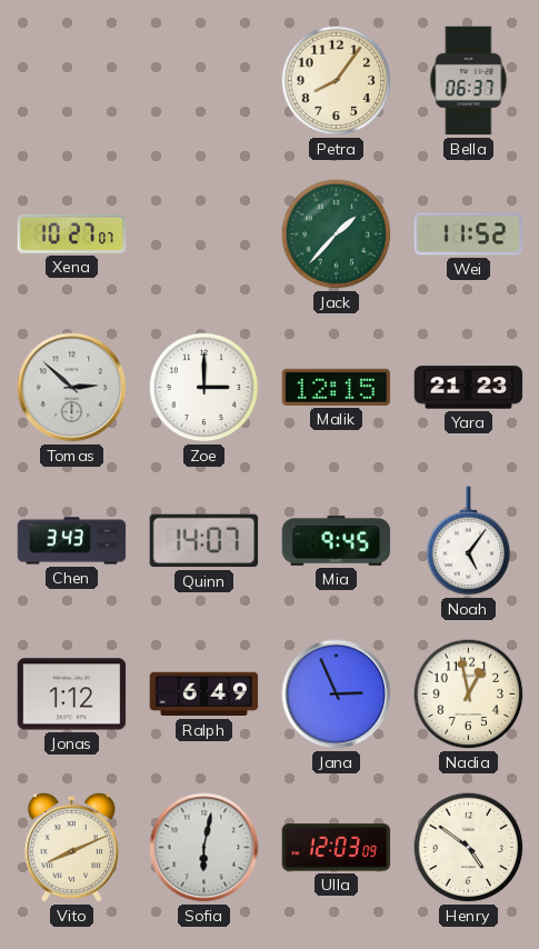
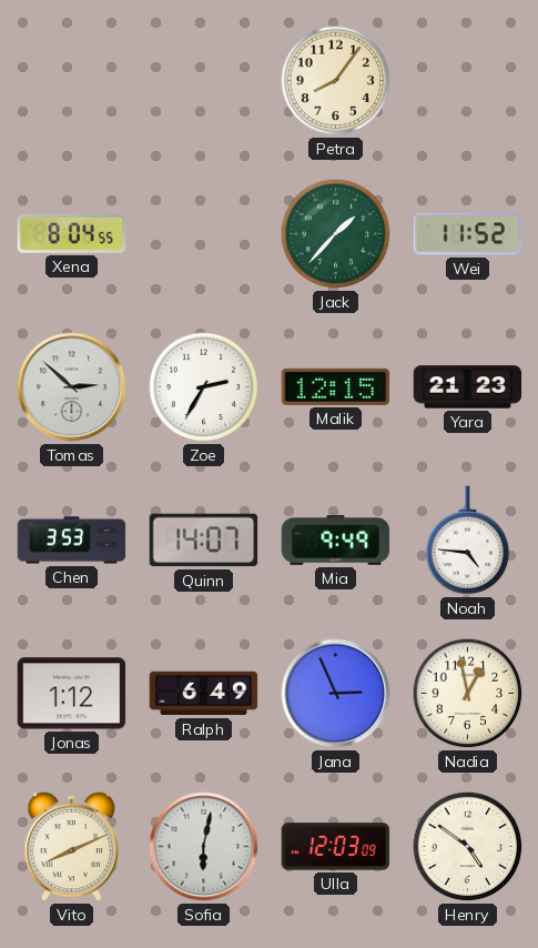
Bella: 06:37 -> none (469, 81)
Xena: 10:27 -> 8:04 (72, 233)
Zoe: 3:00 -> 2:35 (204, 387)
Chen: 3:43 -> 3:53 (72, 541)
Mia: 9:45 -> 9:49 (336, 539)
Noah: 5:06 -> 4:46 (468, 541)
